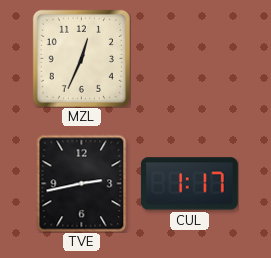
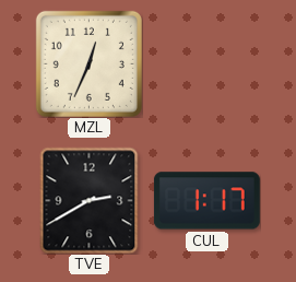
TVE: 2:43 -> 2:40 (90, 200)
